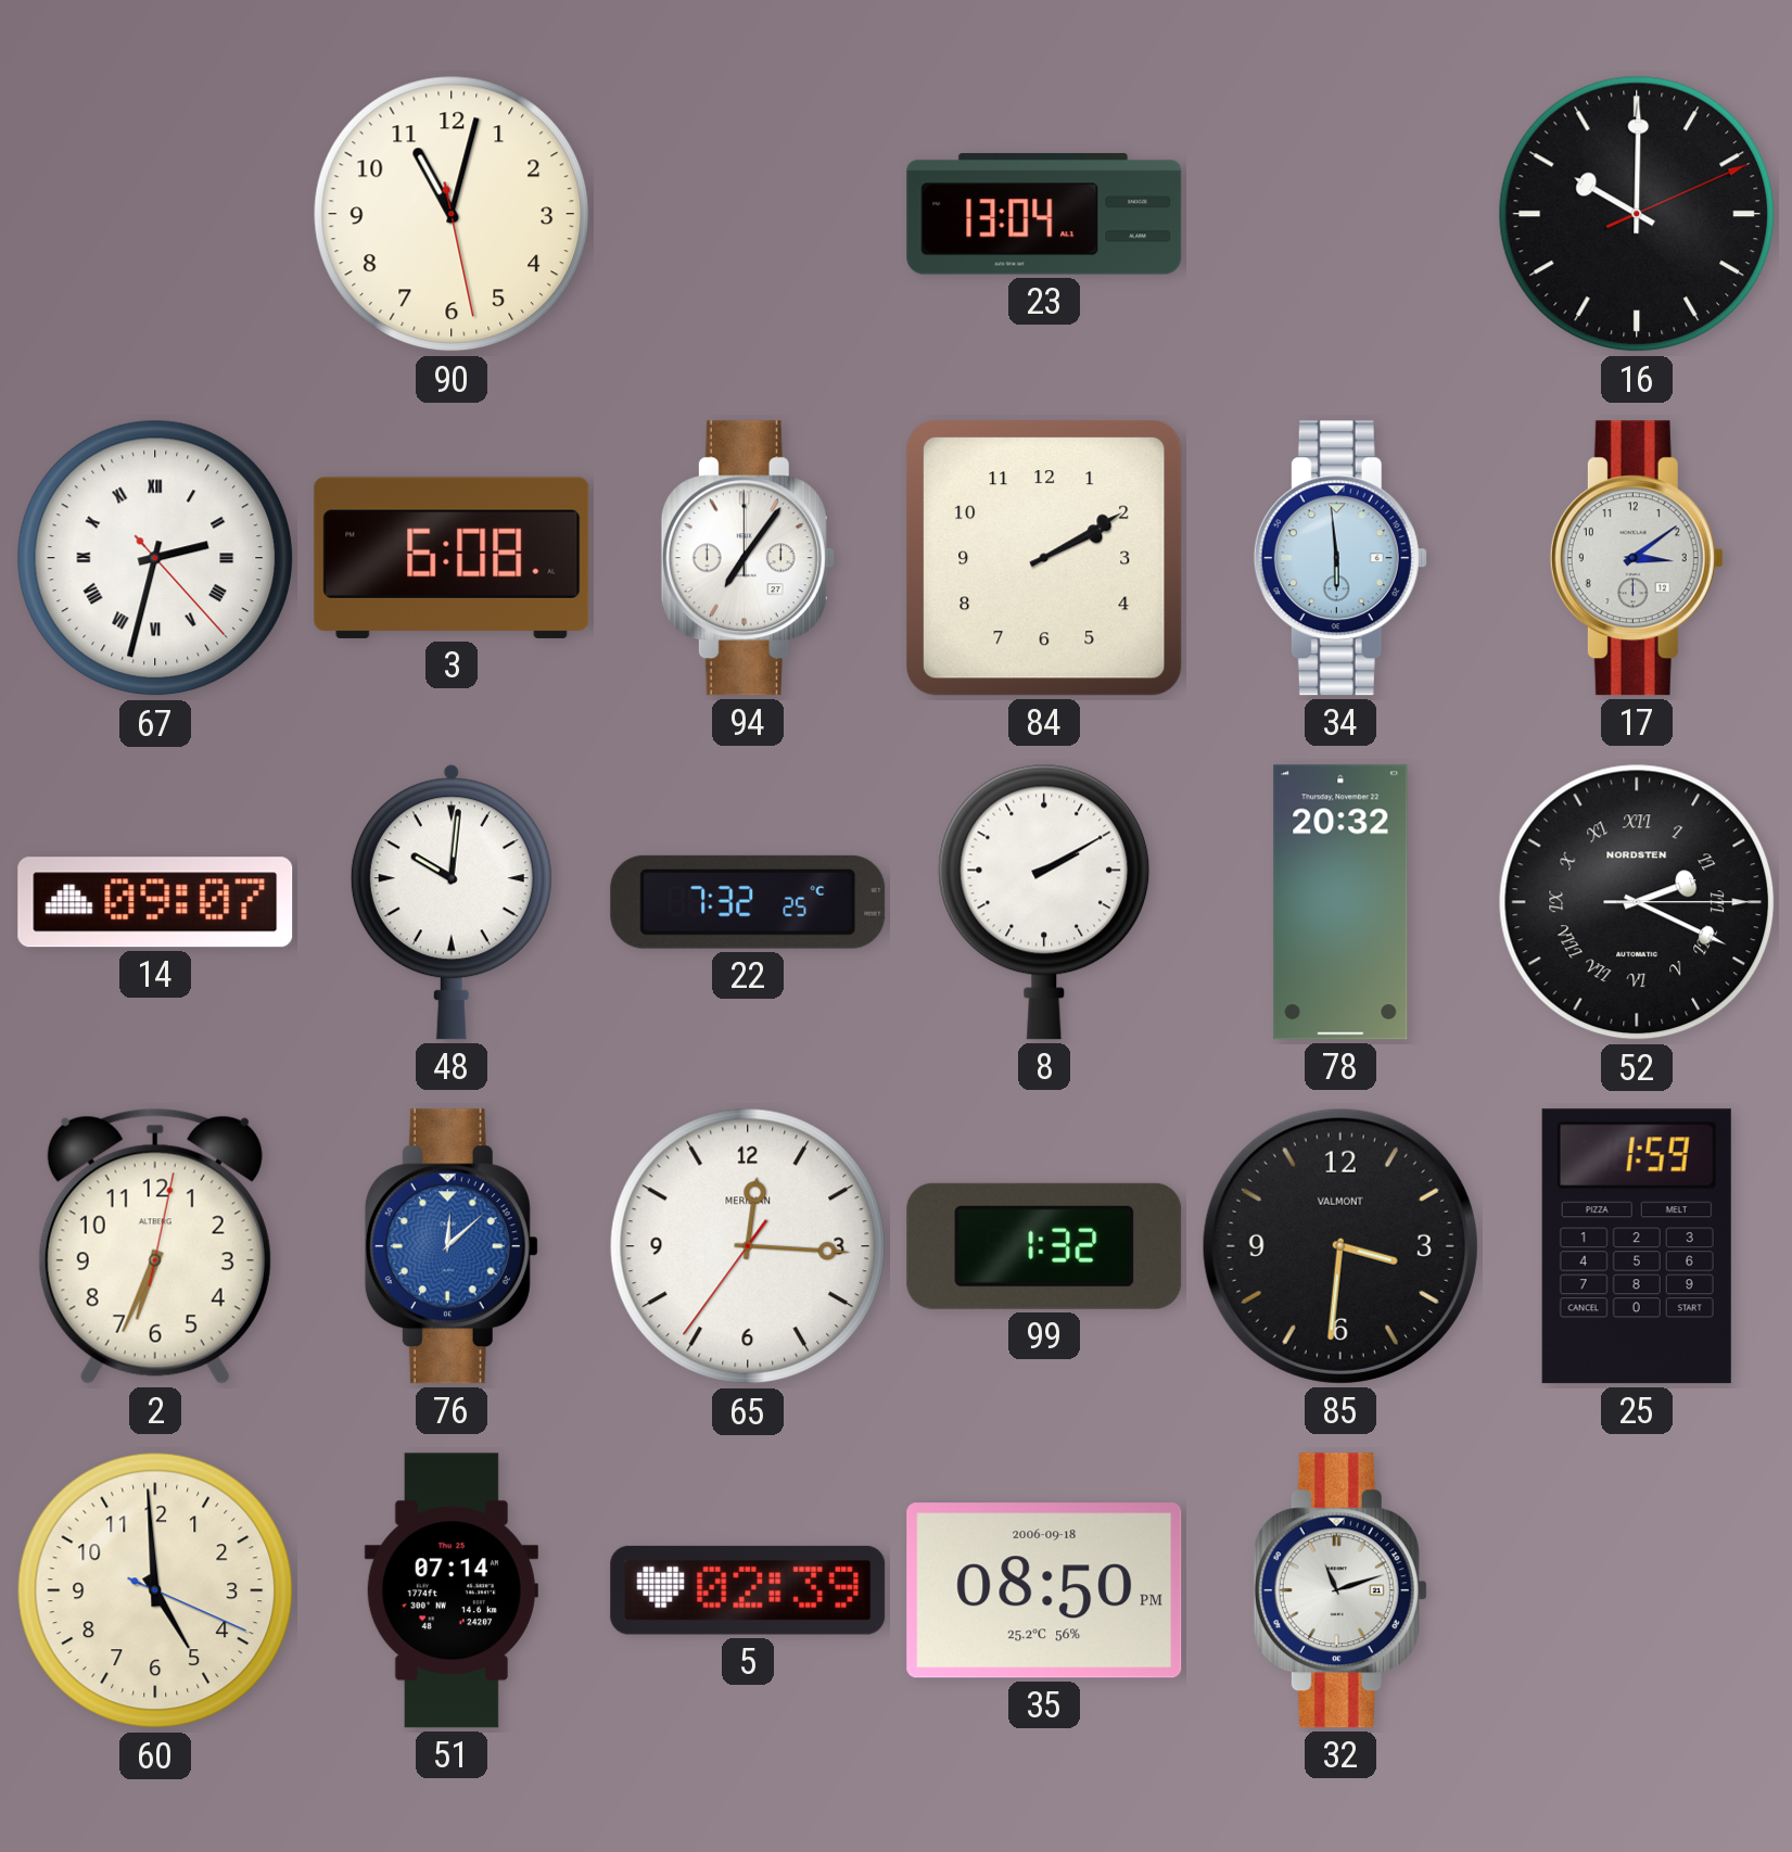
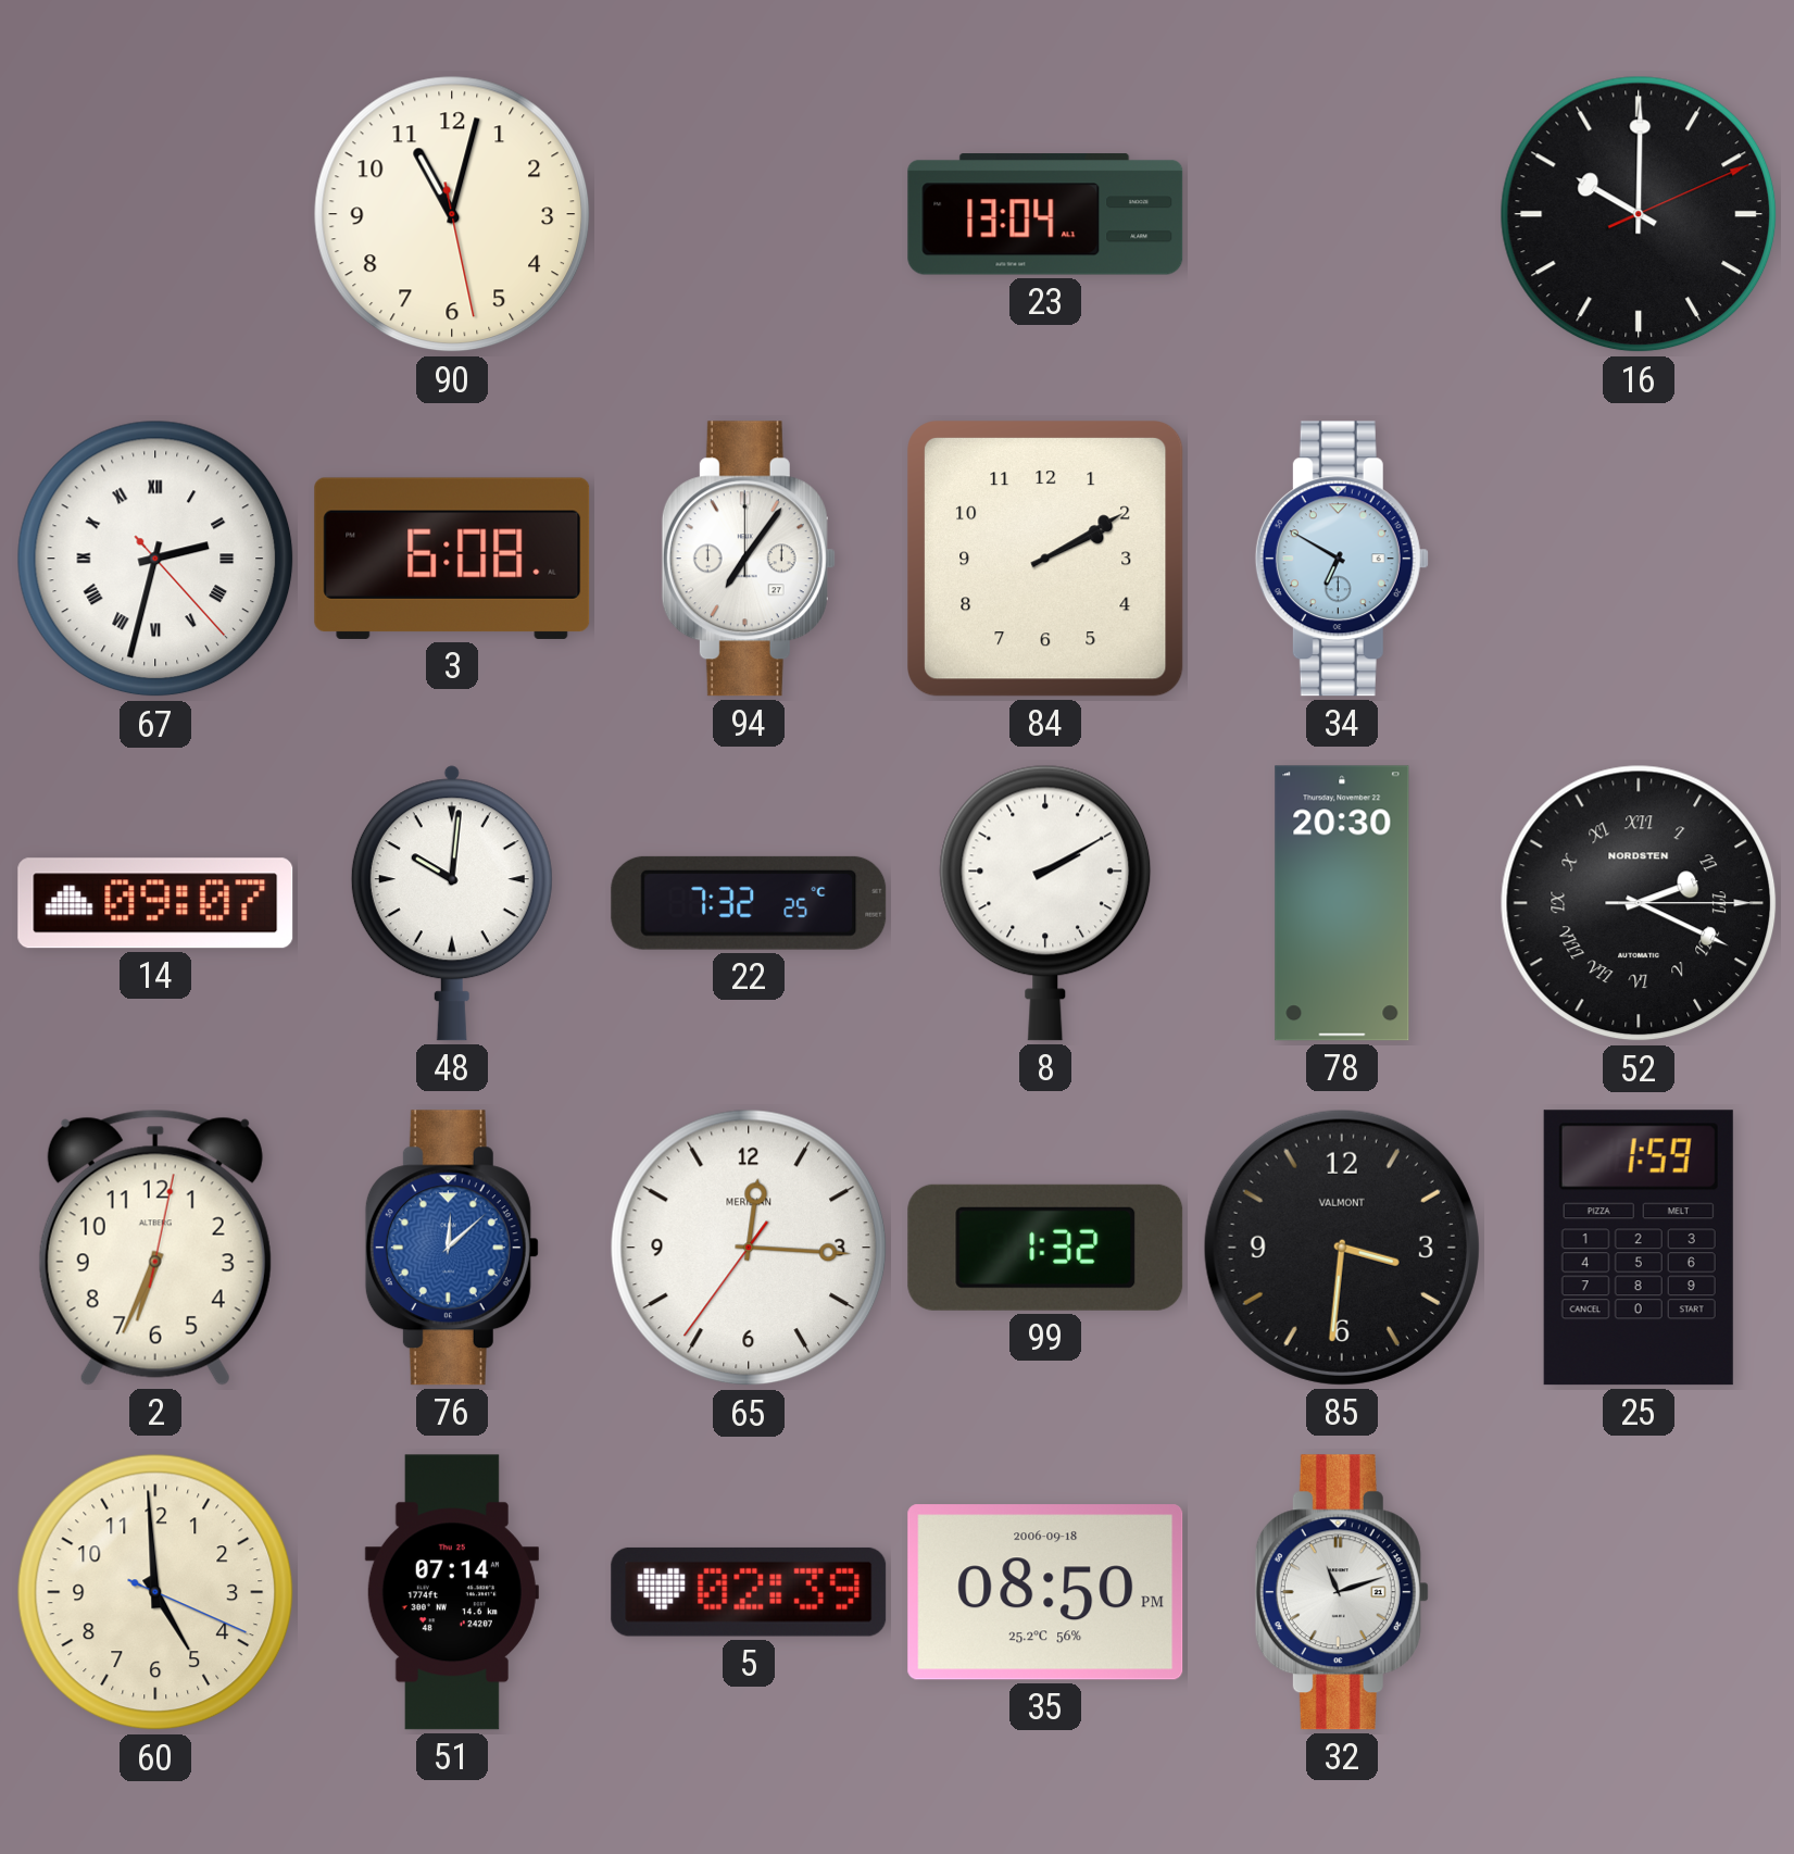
34: 5:59 -> 6:50 (1342, 559)
17: 3:09 -> none (1637, 558)
78: 20:32 -> 20:30 (1342, 903)
